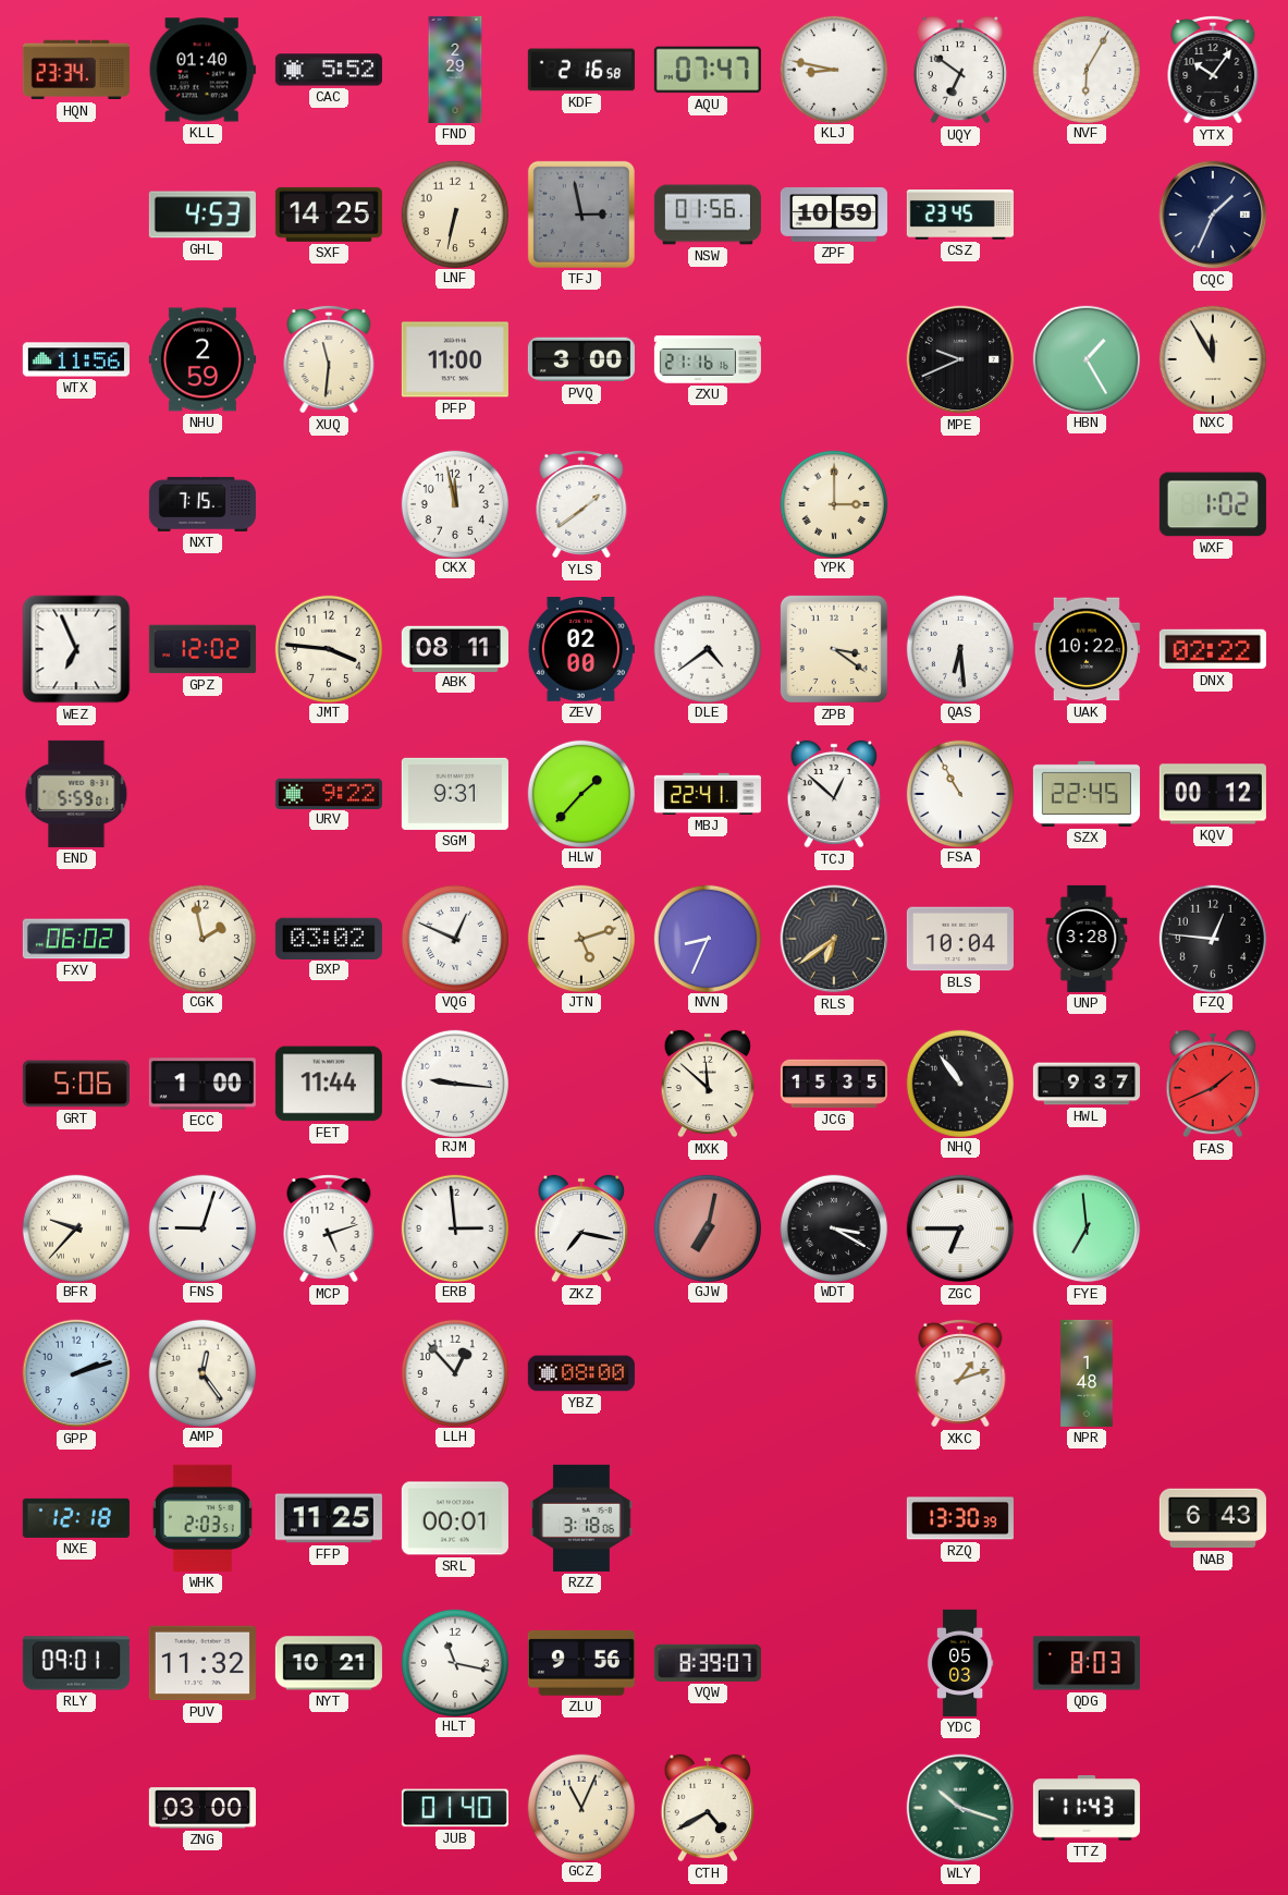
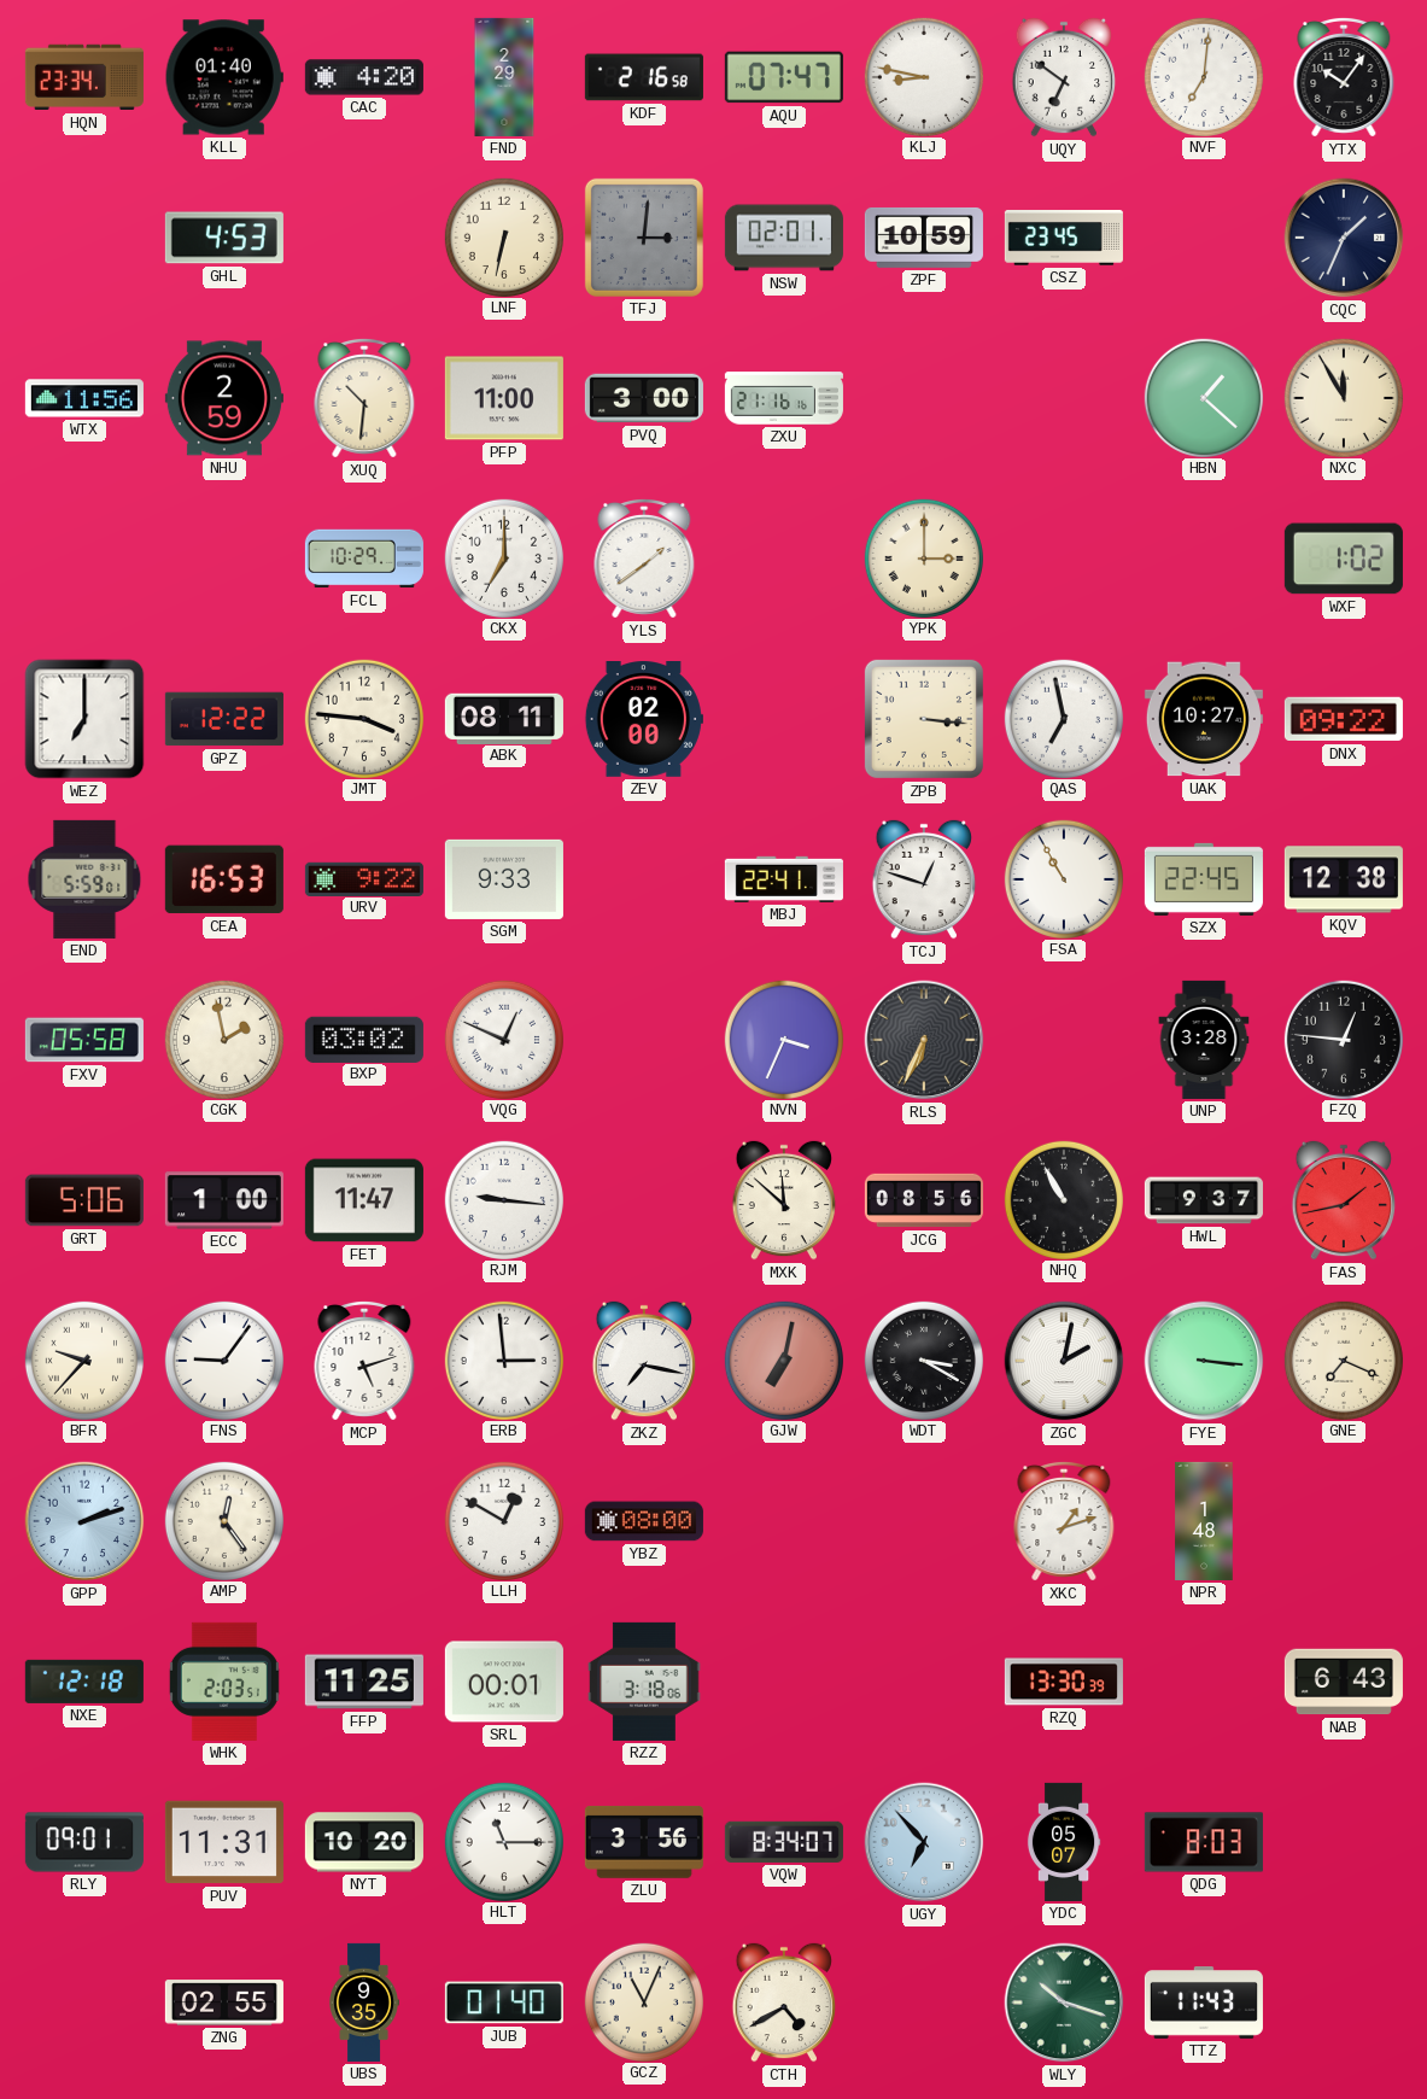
CAC: 5:52 -> 4:20 (364, 77)
NVF: 6:05 -> 7:01 (1203, 76)
SXF: 14:25 -> none (329, 215)
TFJ: 2:58 -> 3:01 (644, 238)
NSW: 01:56 -> 02:01 (784, 238)
XUQ: 11:31 -> 10:31 (364, 398)
MPE: 9:41 -> none (960, 359)
HBN: 1:25 -> 1:22 (1203, 397)
NXT: 7:15 -> none (203, 504)
FCL: none -> 10:29 (364, 559)
CKX: 11:58 -> 7:00 (503, 557)
WEZ: 6:56 -> 7:00 (84, 719)
GPZ: 12:02 -> 12:22 (224, 719)
DLE: 4:39 -> none (707, 648)
ZPB: 3:21 -> 3:16 (924, 719)
QAS: 6:29 -> 6:58 (1063, 718)
UAK: 10:22 -> 10:27 (1204, 719)
DNX: 02:22 -> 09:22 (1344, 719)
CEA: none -> 16:53 (224, 879)
SGM: 9:31 -> 9:33 (504, 879)
HLW: 1:37 -> none (580, 793)
TCJ: 12:52 -> 12:48 (924, 879)
KQV: 00:12 -> 12:38 (1344, 879)
FXV: 06:02 -> 05:58 (84, 1040)
JTN: 5:12 -> none (580, 938)
NVN: 8:34 -> 3:34 (783, 1039)
RLS: 6:39 -> 6:34 (924, 1040)
BLS: 10:04 -> none (960, 939)
FET: 11:44 -> 11:47 (364, 1200)
JCG: 15:35 -> 08:56 (924, 1200)
NHQ: 10:54 -> 10:55 (1063, 1199)
FAS: 1:41 -> 1:43 (1344, 1200)
FNS: 9:03 -> 9:06 (223, 1360)
ZGC: 6:45 -> 2:02 (1064, 1361)
FYE: 6:59 -> 3:16 (1204, 1361)
GNE: none -> 7:19 (1343, 1360)
LLH: 12:53 -> 12:50 (503, 1520)
PUV: 11:32 -> 11:31 (224, 1842)
NYT: 10:21 -> 10:20 (364, 1842)
HLT: 11:17 -> 11:15 (503, 1841)
ZLU: 9:56 -> 3:56 (644, 1842)
VQW: 8:39 -> 8:34 (784, 1842)
UGY: none -> 6:53 (924, 1842)
YDC: 05:03 -> 05:07 (1064, 1842)
ZNG: 03:00 -> 02:55 (224, 2002)
UBS: none -> 9:35 (363, 2002)
